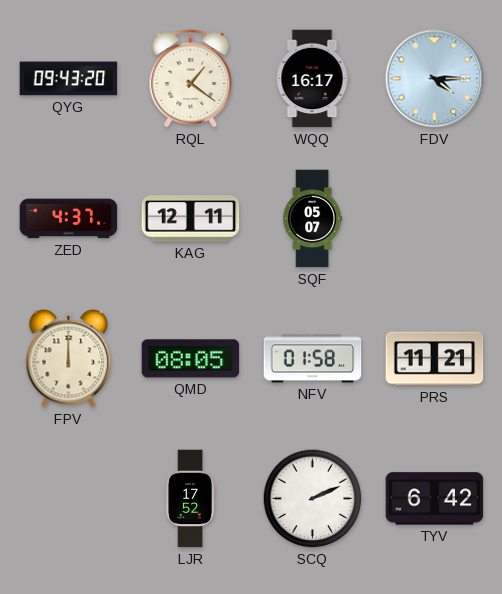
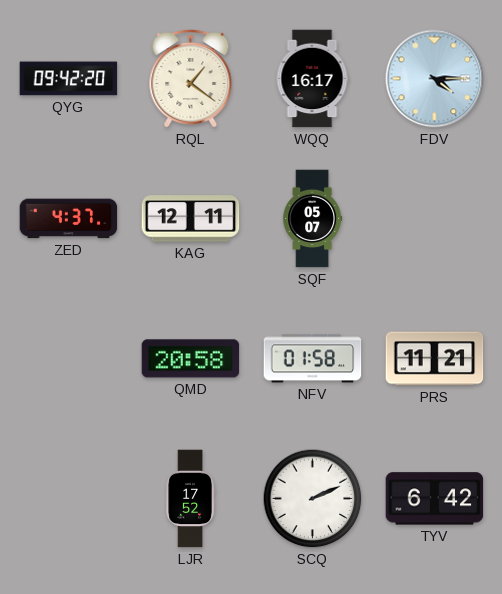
QYG: 09:43 -> 09:42 (69, 79)
FPV: 12:00 -> none (69, 359)
QMD: 08:05 -> 20:58 (191, 359)
